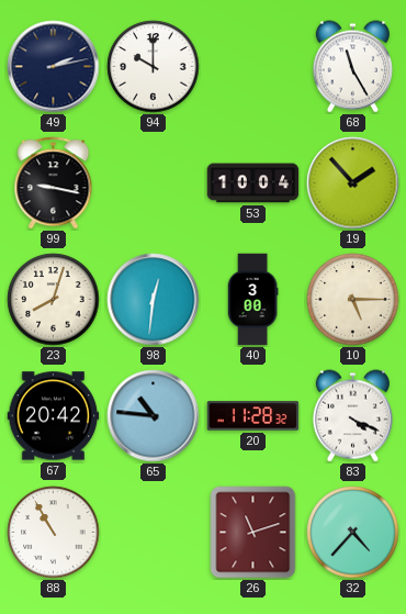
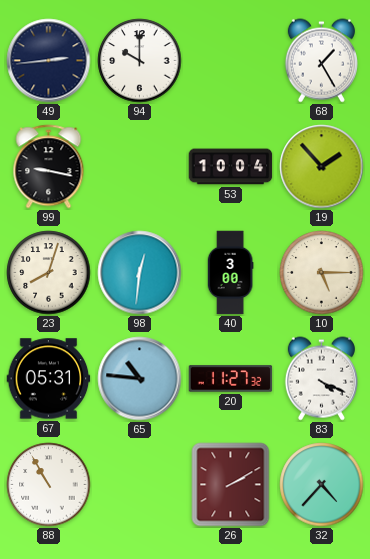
49: 2:13 -> 2:44 (49, 61)
68: 11:25 -> 1:25 (321, 61)
67: 20:42 -> 05:31 (49, 379)
20: 11:28 -> 11:27 (231, 379)
26: 11:12 -> 2:10 (231, 485)
